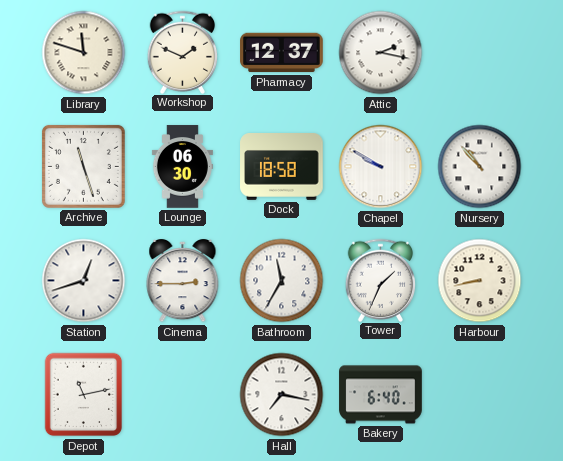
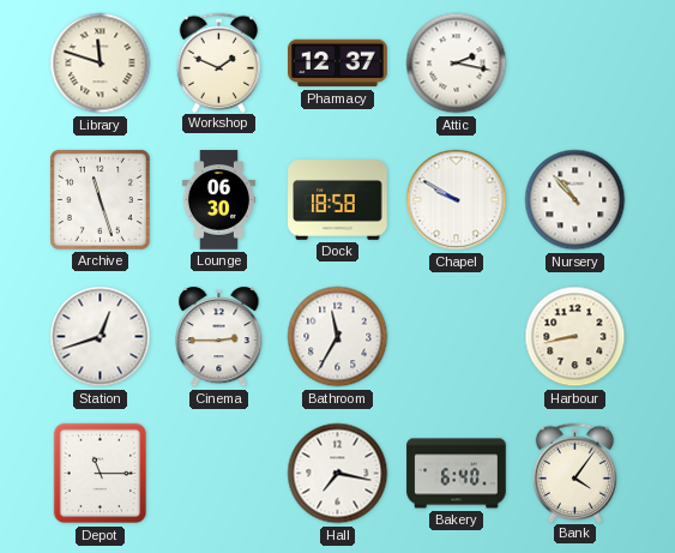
Tower: 1:34 -> none (381, 280)
Depot: 11:13 -> 11:15 (101, 474)
Bank: none -> 4:06 (575, 473)
